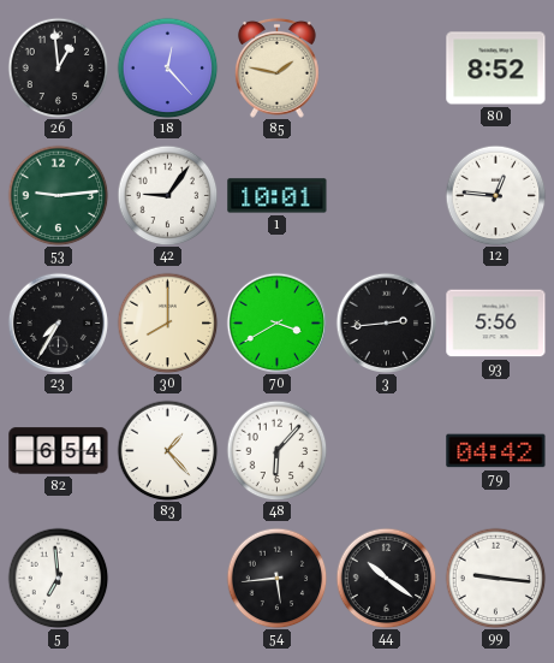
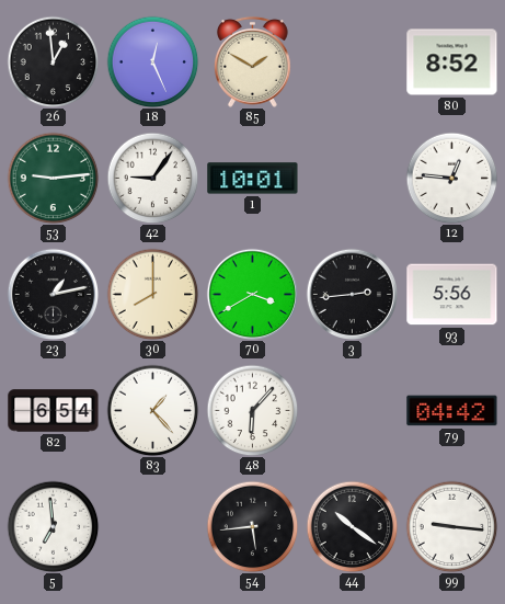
18: 12:23 -> 12:26 (152, 61)
85: 1:47 -> 1:50 (253, 61)
23: 7:35 -> 1:13 (53, 294)
